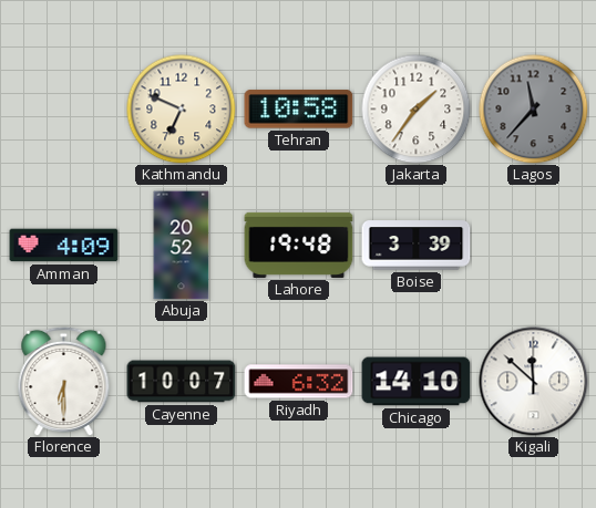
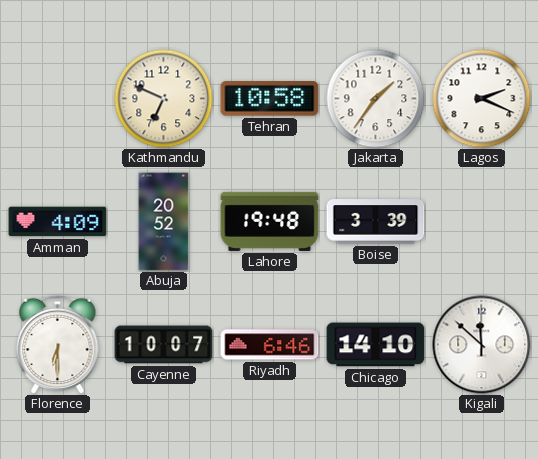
Lagos: 11:37 -> 2:19 (482, 99)
Lagos dial: grey -> white (482, 99)
Riyadh: 6:32 -> 6:46 (270, 345)
